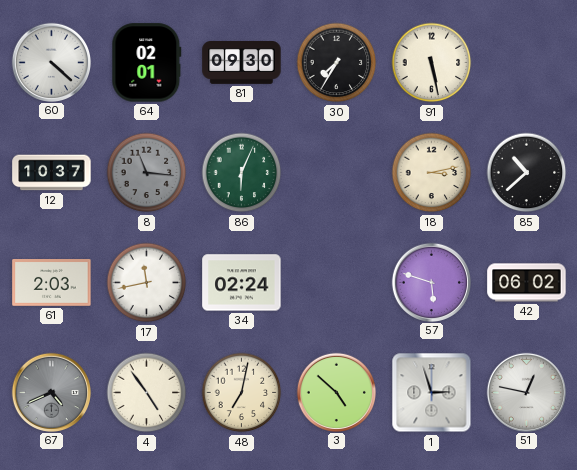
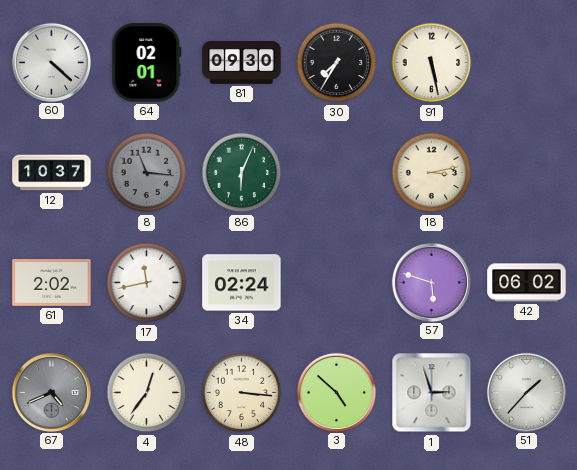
85: 10:38 -> none (527, 173)
61: 2:03 -> 2:02 (52, 283)
4: 4:54 -> 12:36 (147, 393)
48: 7:02 -> 3:16 (242, 393)
51: 12:47 -> 1:37 (526, 392)
